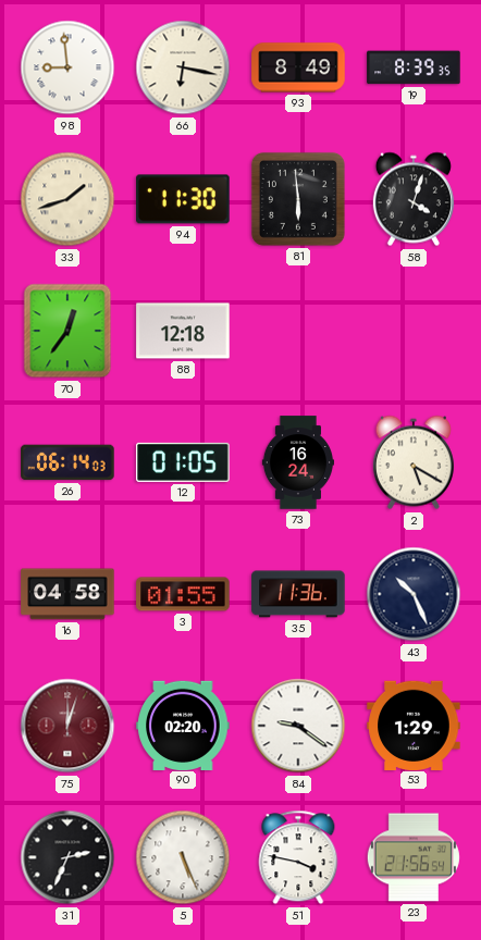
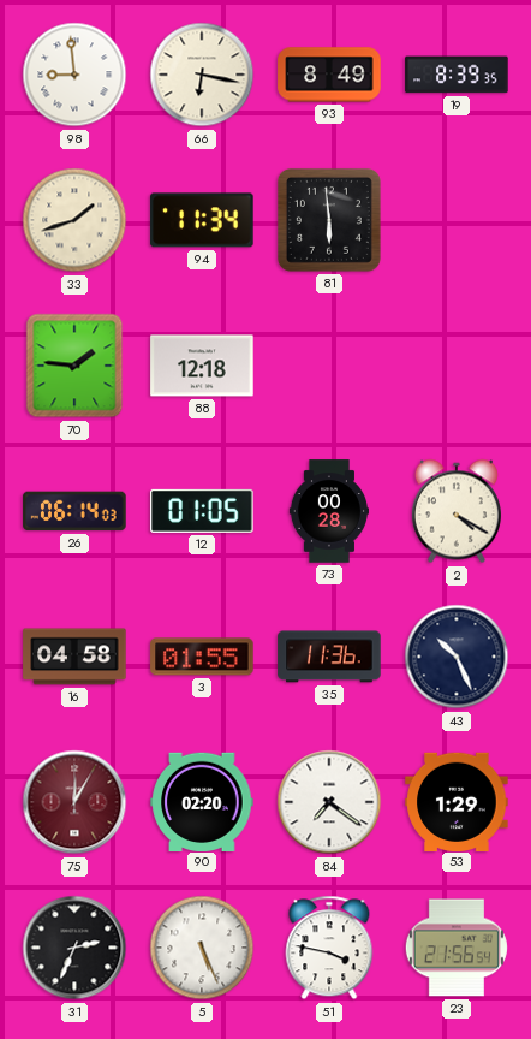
94: 11:30 -> 11:34 (202, 220)
58: 4:03 -> none (414, 199)
70: 12:36 -> 1:46 (74, 366)
73: 16:24 -> 00:28 (328, 511)
2: 5:20 -> 4:20 (457, 511)
75: 12:03 -> 12:05 (74, 802)
84: 9:21 -> 7:21 (329, 802)
